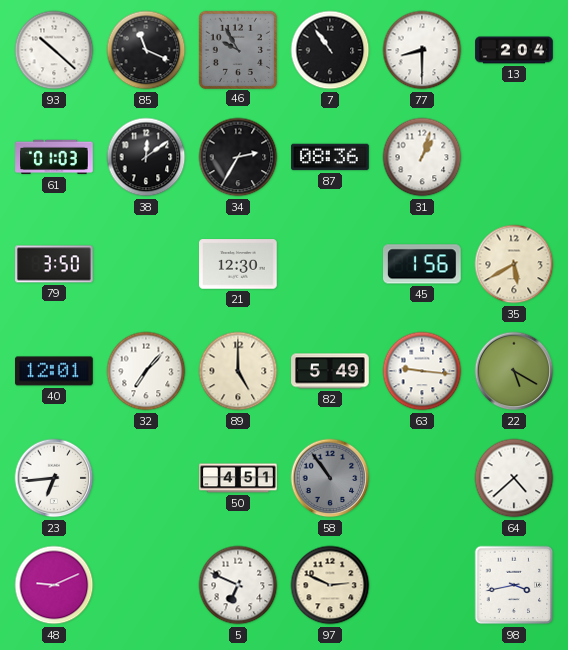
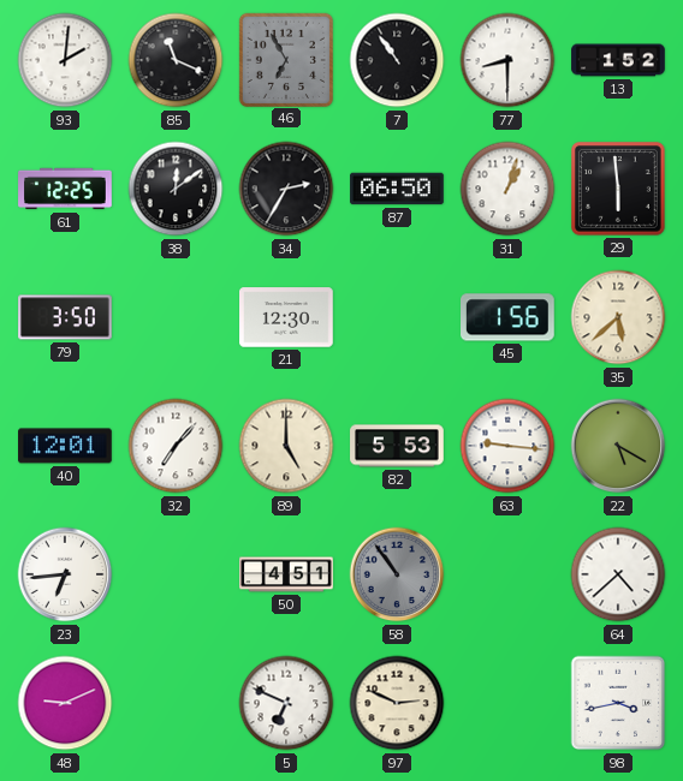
93: 10:22 -> 2:01 (65, 60)
46: 9:55 -> 6:55 (285, 59)
13: 2:04 -> 1:52 (618, 60)
61: 01:03 -> 12:25 (65, 189)
87: 08:36 -> 06:50 (397, 189)
29: none -> 5:59 (619, 190)
35: 5:40 -> 5:38 (618, 317)
82: 5:49 -> 5:53 (397, 446)
